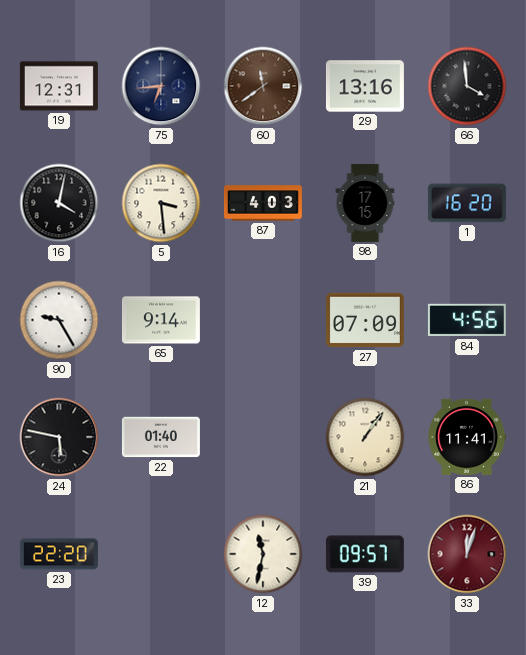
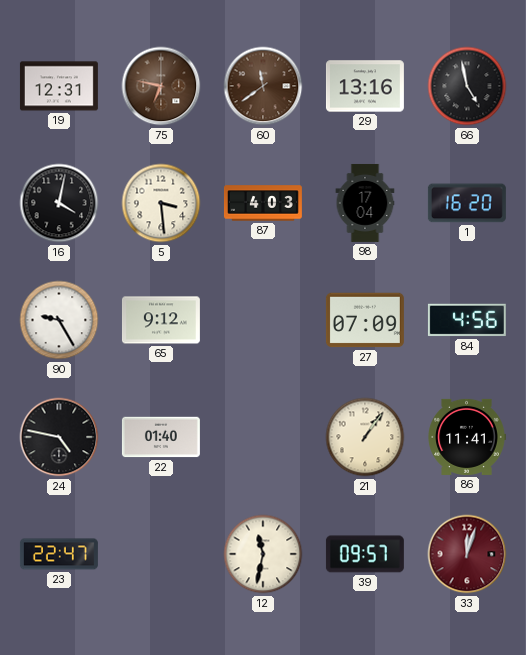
75: 6:44 -> 6:47 (161, 86)
75 dial: navy -> brown (161, 86)
66: 3:59 -> 4:58 (467, 86)
98: 17:15 -> 17:04 (365, 203)
65: 9:14 -> 9:12 (161, 320)
24: 5:47 -> 4:47 (59, 437)
23: 22:20 -> 22:47 (59, 554)
